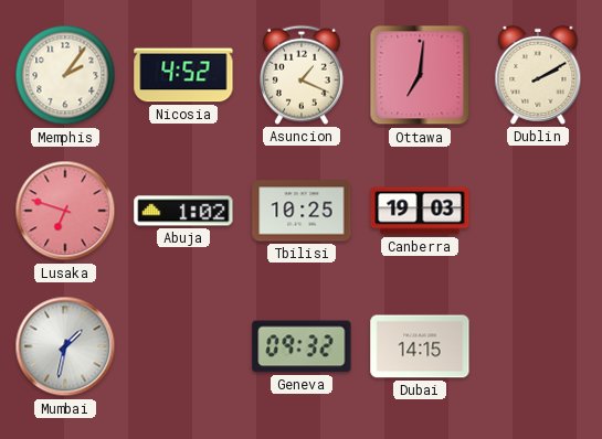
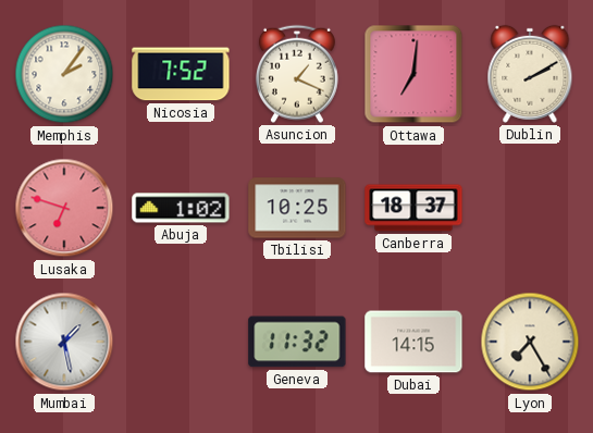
Nicosia: 4:52 -> 7:52 (181, 74)
Canberra: 19:03 -> 18:37 (413, 208)
Mumbai: 1:32 -> 1:28 (64, 342)
Geneva: 09:32 -> 11:32 (297, 342)
Lyon: none -> 7:25 (530, 342)
